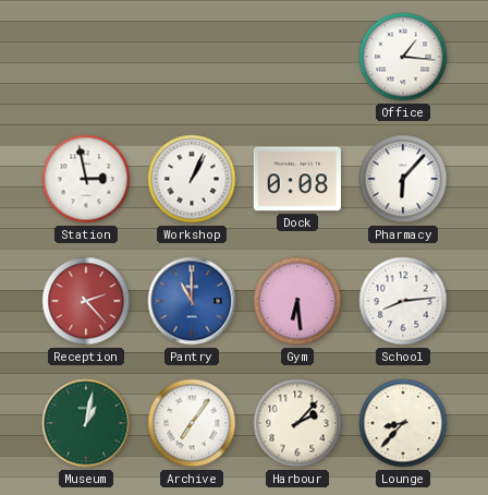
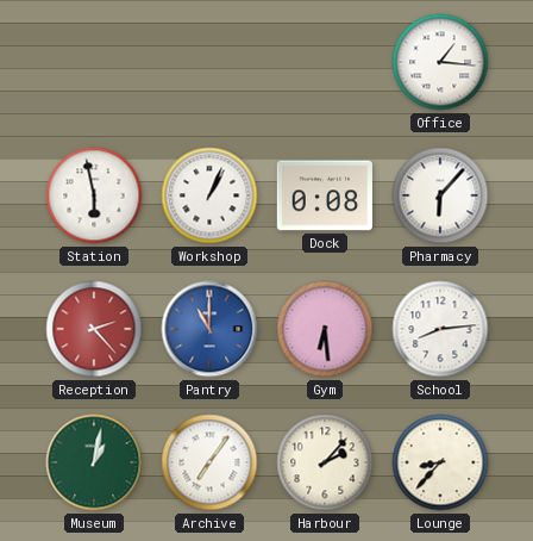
Station: 2:58 -> 5:58 (94, 195)
